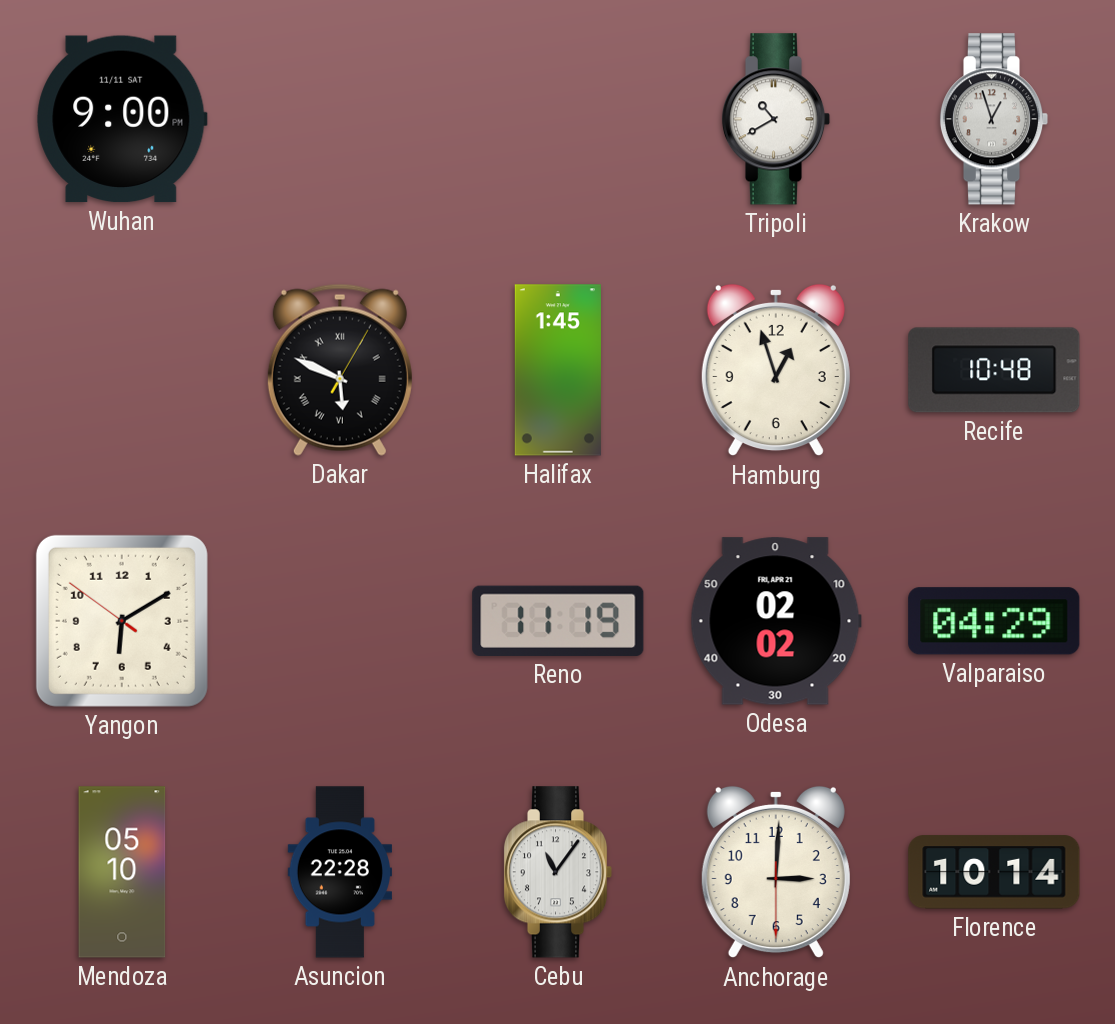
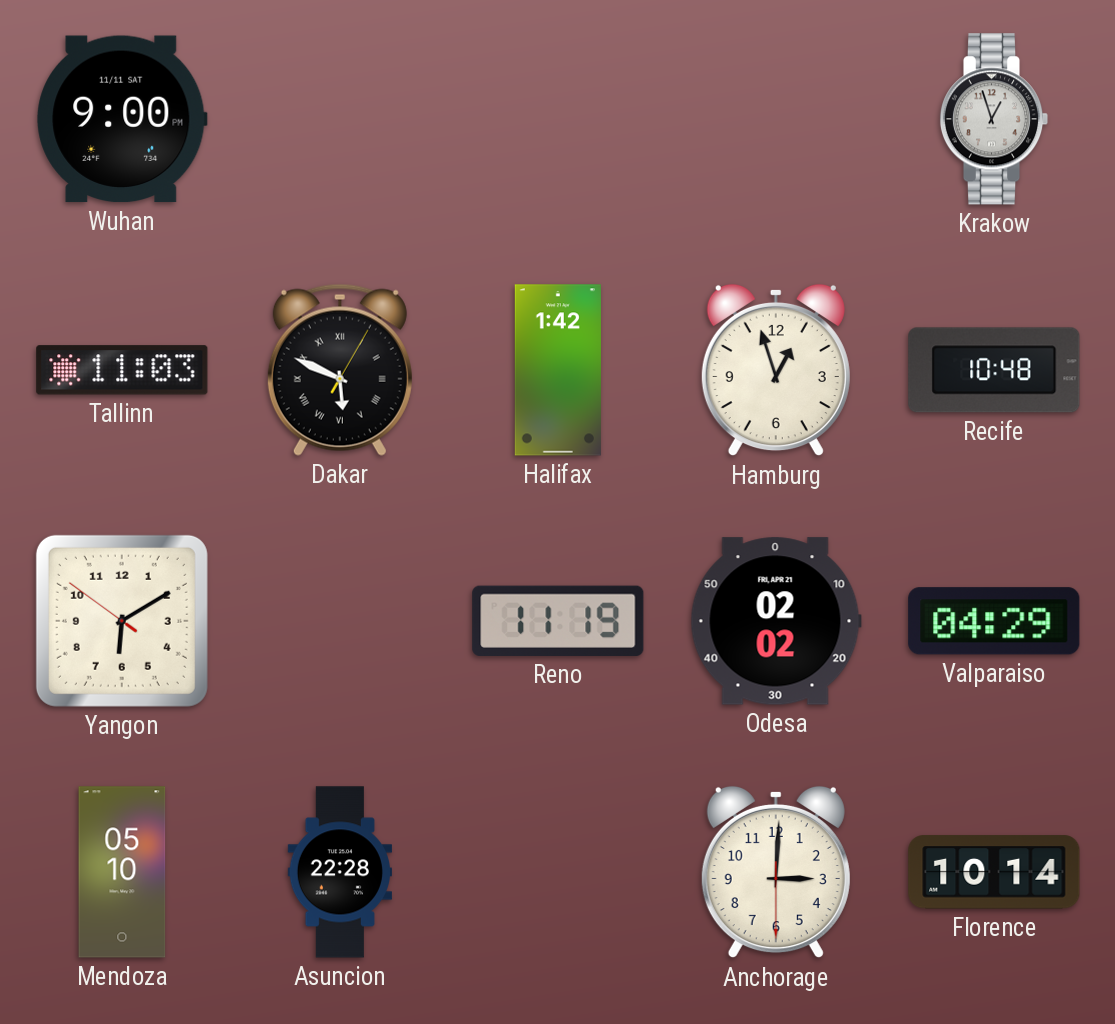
Tripoli: 10:40 -> none (776, 119)
Tallinn: none -> 11:03 (122, 370)
Halifax: 1:45 -> 1:42 (558, 370)
Cebu: 11:06 -> none (558, 872)
